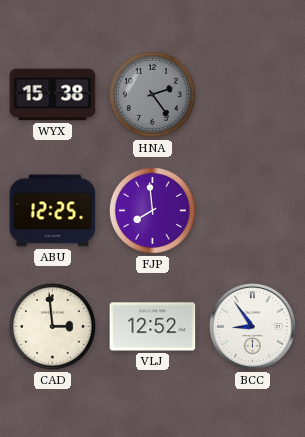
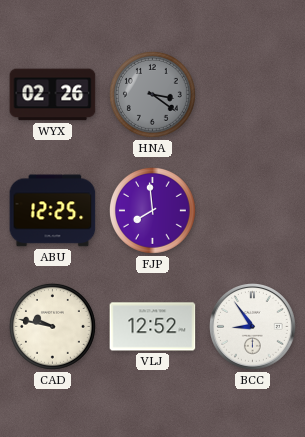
WYX: 15:38 -> 02:26 (53, 95)
HNA: 2:24 -> 3:21 (152, 94)
CAD: 2:59 -> 9:47 (52, 326)
